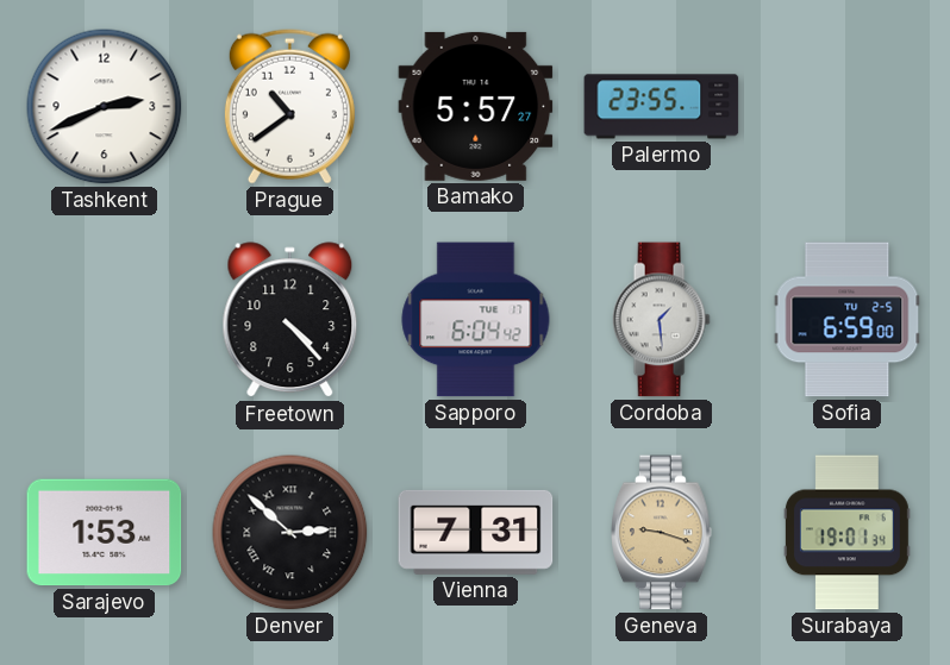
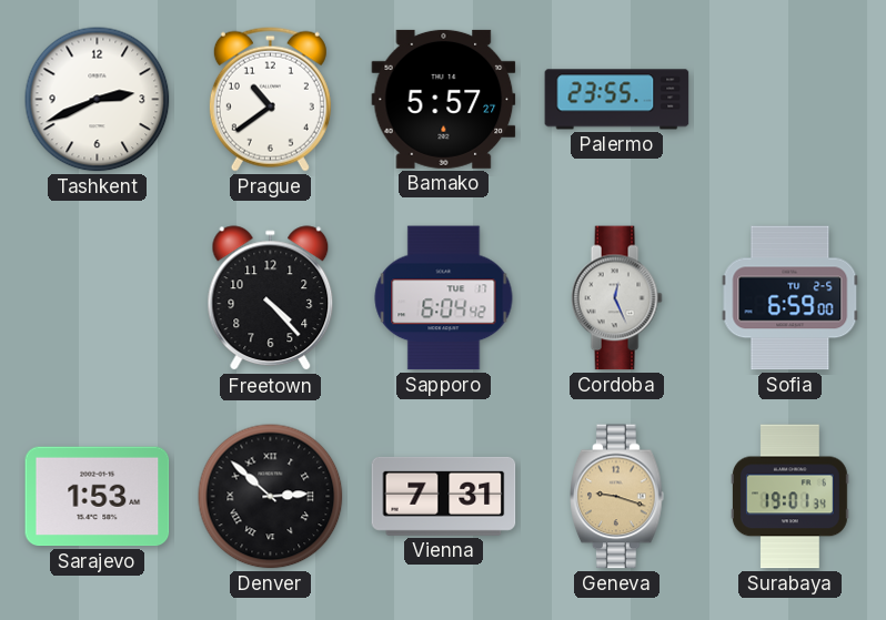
Cordoba: 1:29 -> 12:26 (616, 298)
